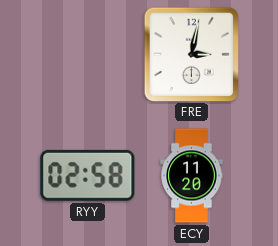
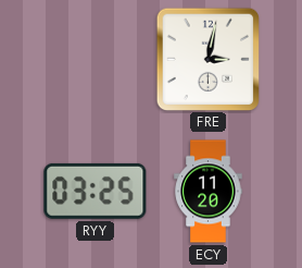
RYY: 02:58 -> 03:25 (96, 191)
